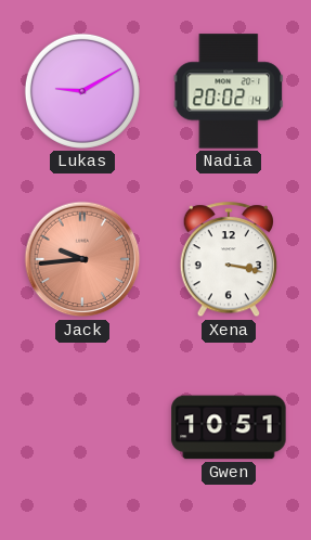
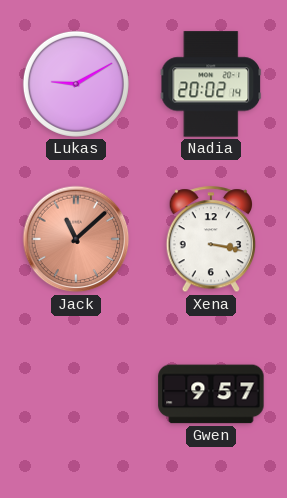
Jack: 9:44 -> 11:08 (76, 239)
Gwen: 10:51 -> 9:57 (211, 394)
